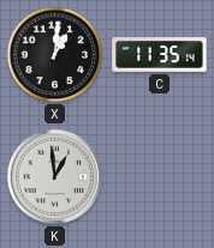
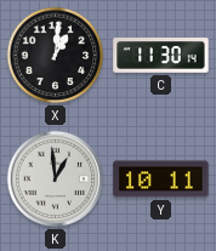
C: 11:35 -> 11:30 (161, 56)
Y: none -> 10:11 (161, 179)
